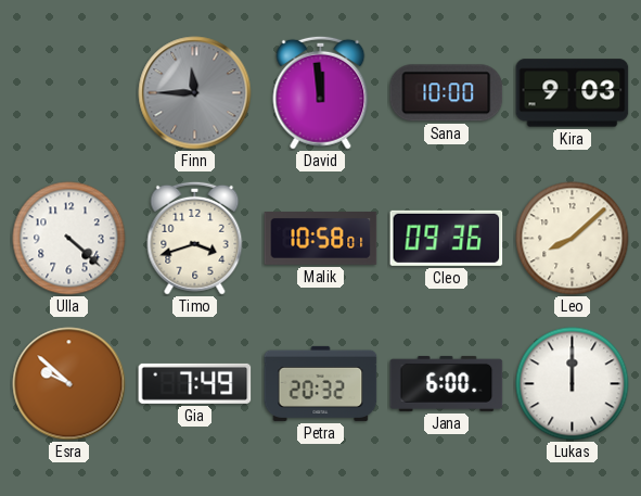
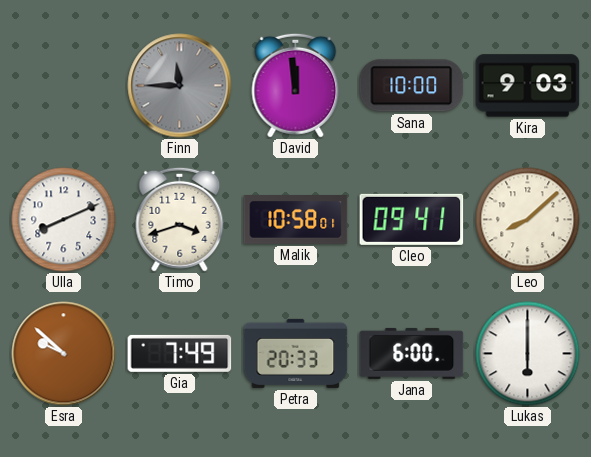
Ulla: 4:22 -> 8:11 (64, 220)
Cleo: 09:36 -> 09:41 (412, 219)
Petra: 20:32 -> 20:33 (296, 353)
Lukas: 12:00 -> 6:00 (528, 354)
